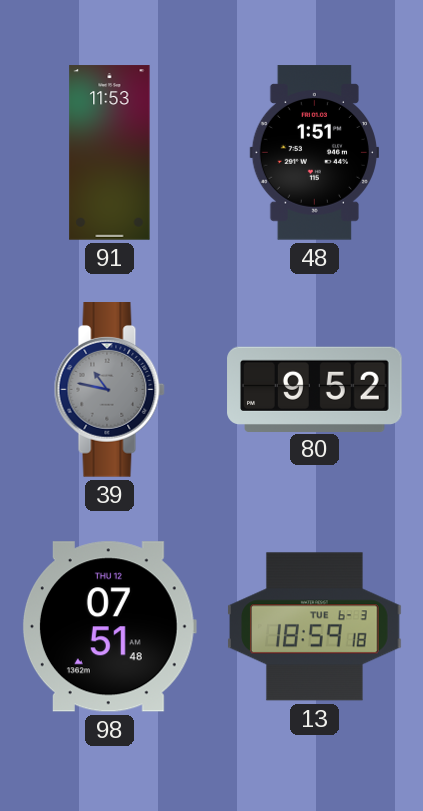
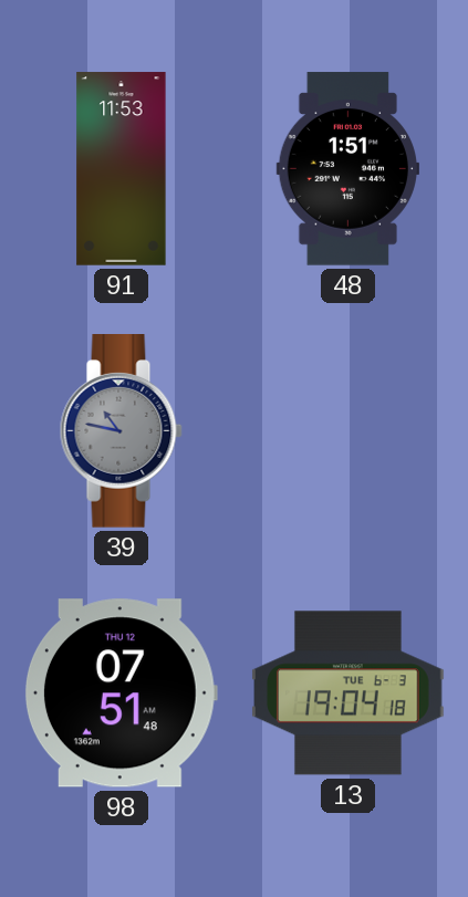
80: 9:52 -> none (315, 389)
13: 18:59 -> 19:04 (349, 693)
